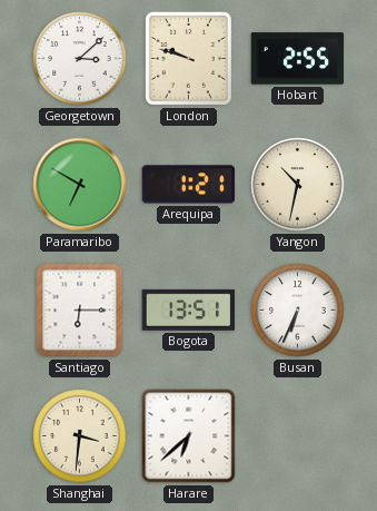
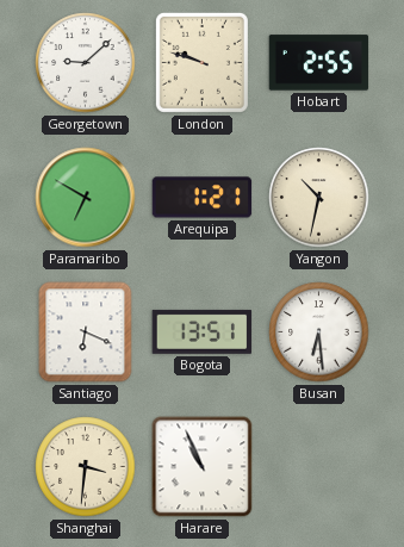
Georgetown: 3:08 -> 9:08 (86, 63)
Santiago: 6:15 -> 6:19 (86, 332)
Busan: 6:34 -> 6:29 (319, 332)
Harare: 6:38 -> 10:56 (203, 467)
